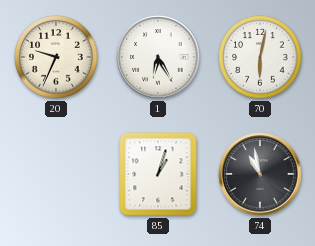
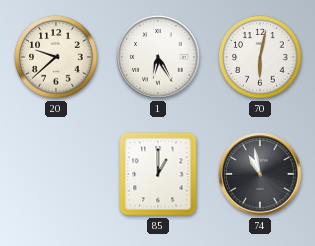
20: 9:34 -> 9:38 (56, 57)
85: 1:03 -> 1:00 (158, 174)
